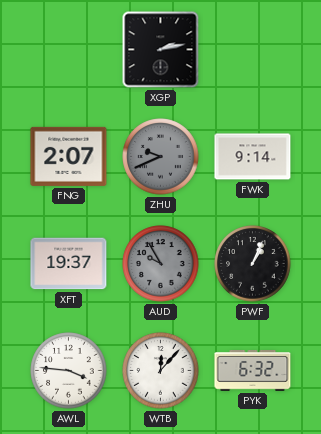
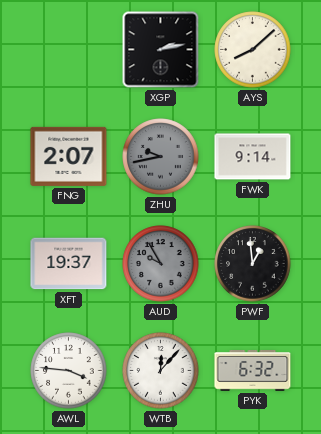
AYS: none -> 8:08 (253, 50)
ZHU: 9:41 -> 9:43 (161, 157)
PWF: 1:04 -> 12:59 (253, 264)
